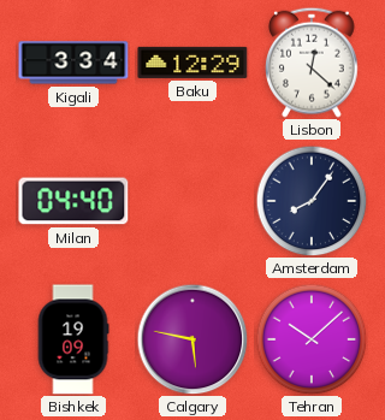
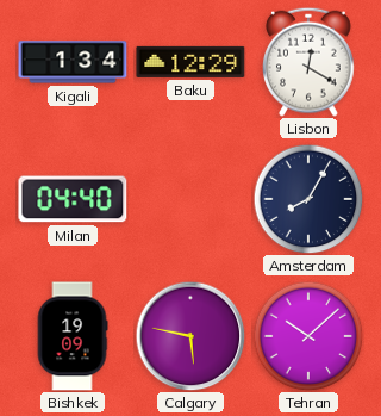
Kigali: 3:34 -> 1:34 (73, 62)
Lisbon: 12:22 -> 12:20 (310, 62)
Amsterdam: 8:06 -> 8:05 (308, 199)
